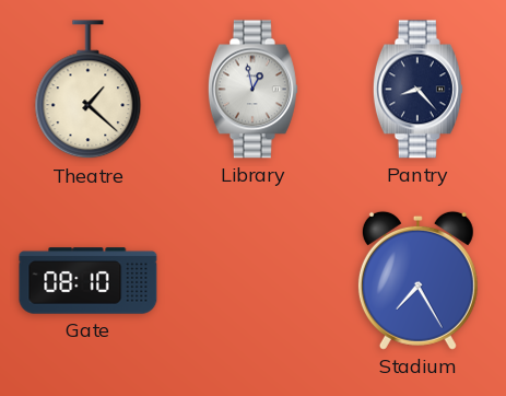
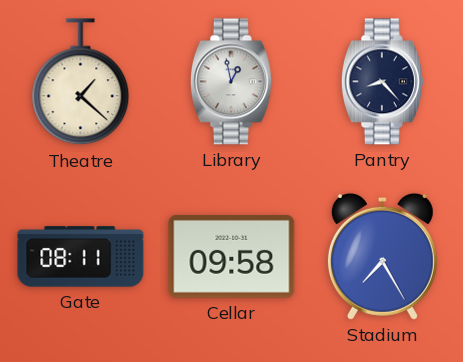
Gate: 08:10 -> 08:11 (81, 257)
Cellar: none -> 09:58 (232, 256)
